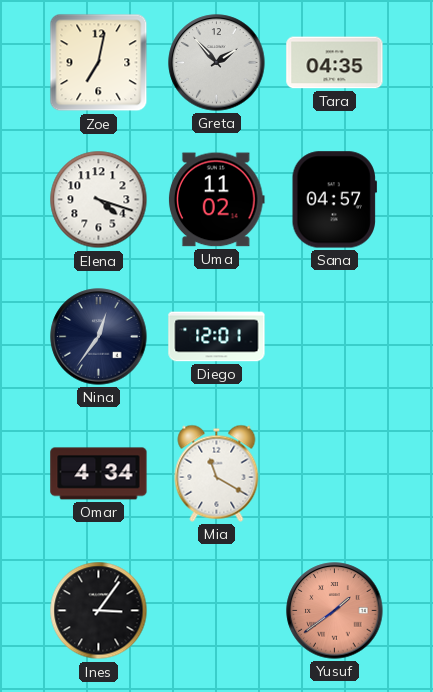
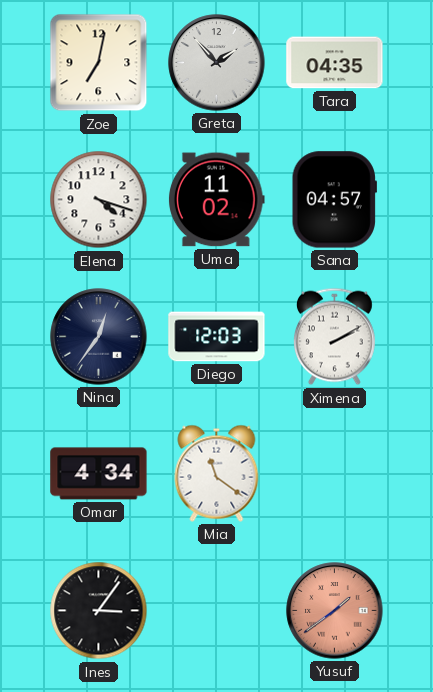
Diego: 12:01 -> 12:03 (217, 337)
Ximena: none -> 2:10 (334, 337)
Mia: 11:20 -> 11:21 (217, 473)
